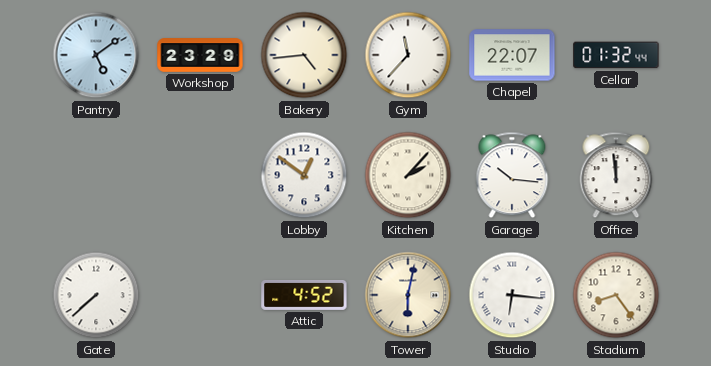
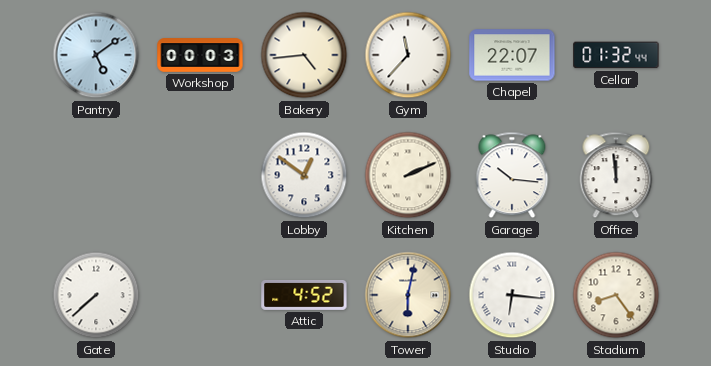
Workshop: 23:29 -> 00:03 (200, 55)
Kitchen: 2:07 -> 2:11 (408, 175)
